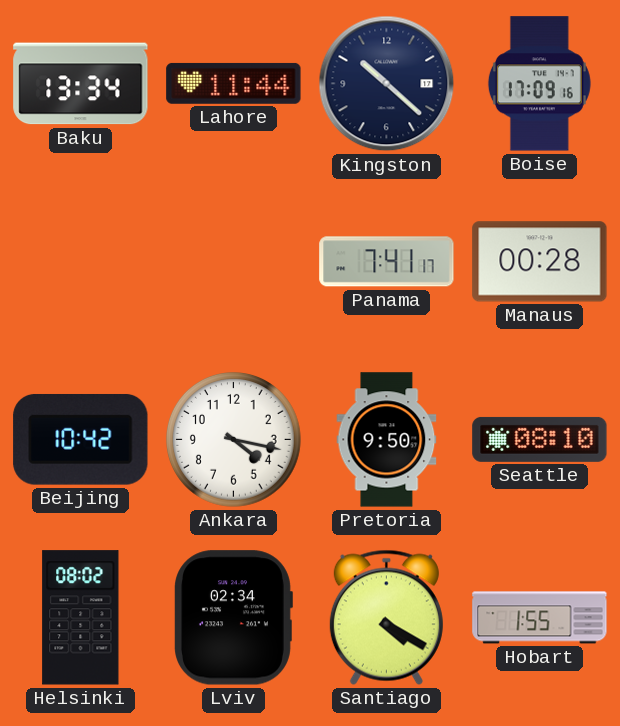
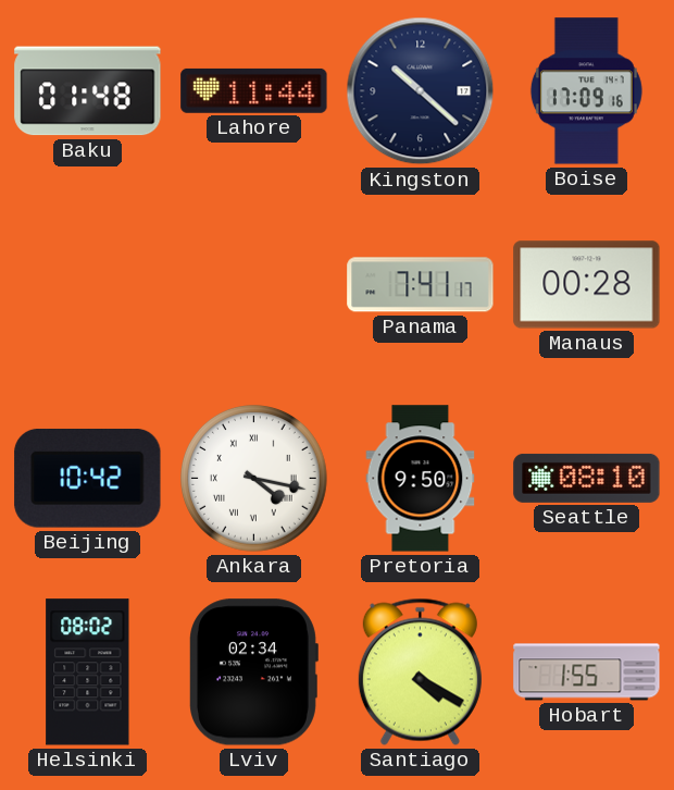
Baku: 13:34 -> 01:48 (88, 91)
Ankara numerals: Arabic -> Roman (254, 479)
